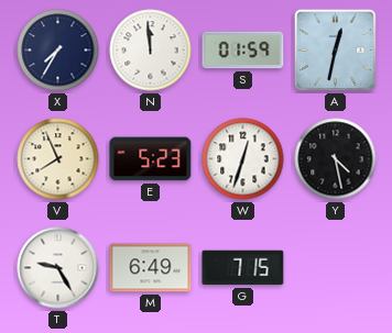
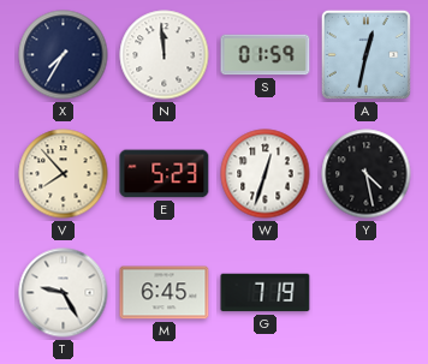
V: 7:56 -> 7:53 (64, 174)
M: 6:49 -> 6:45 (165, 293)
G: 7:15 -> 7:19 (266, 293)
